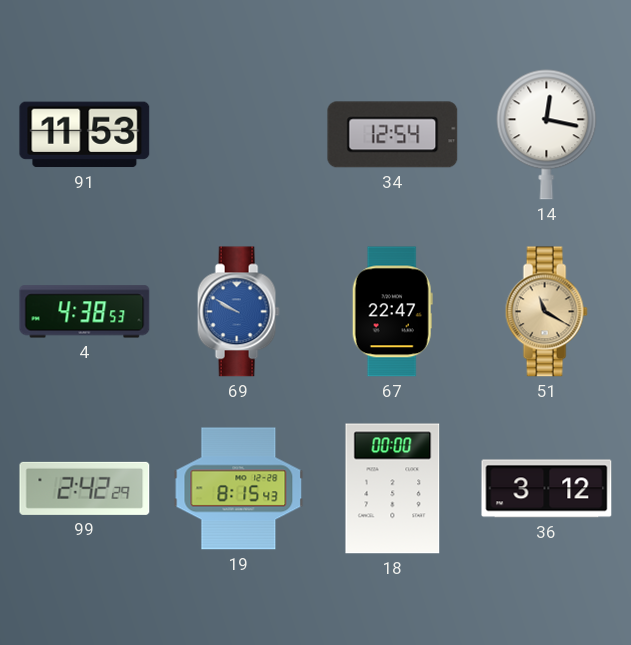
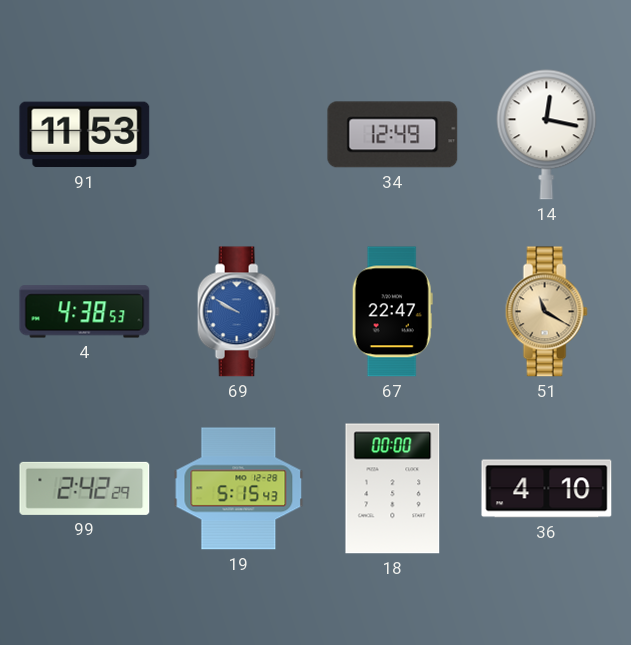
34: 12:54 -> 12:49 (393, 135)
19: 8:15 -> 5:15 (239, 489)
36: 3:12 -> 4:10 (547, 489)
